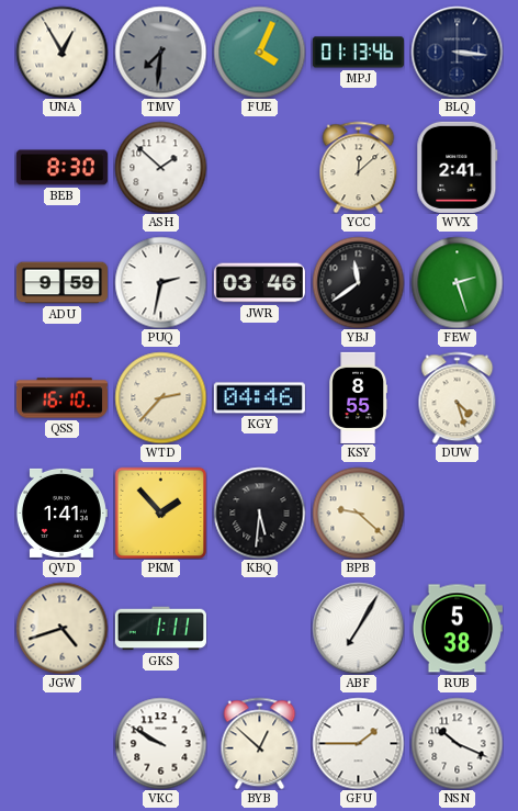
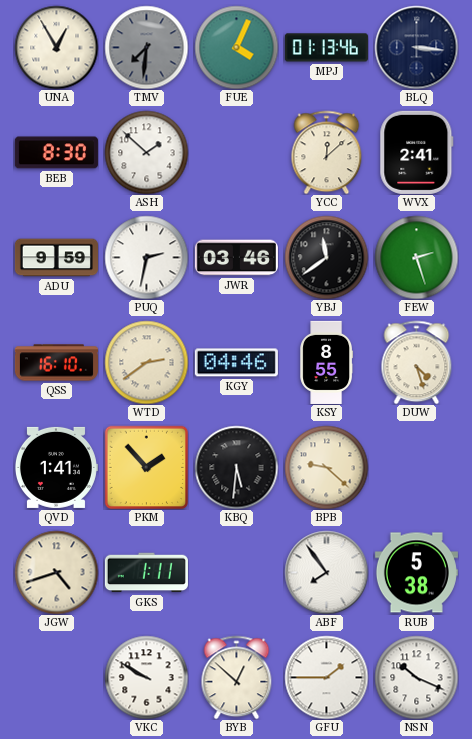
WTD: 2:37 -> 2:39 (146, 362)
ABF: 7:05 -> 7:54 (326, 572)
